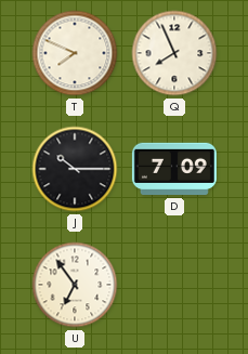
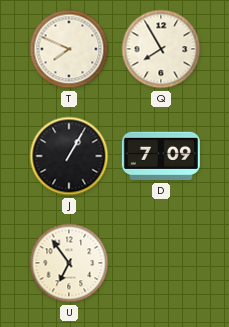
Q: 7:56 -> 7:55 (161, 49)
J: 10:15 -> 1:05 (69, 156)
